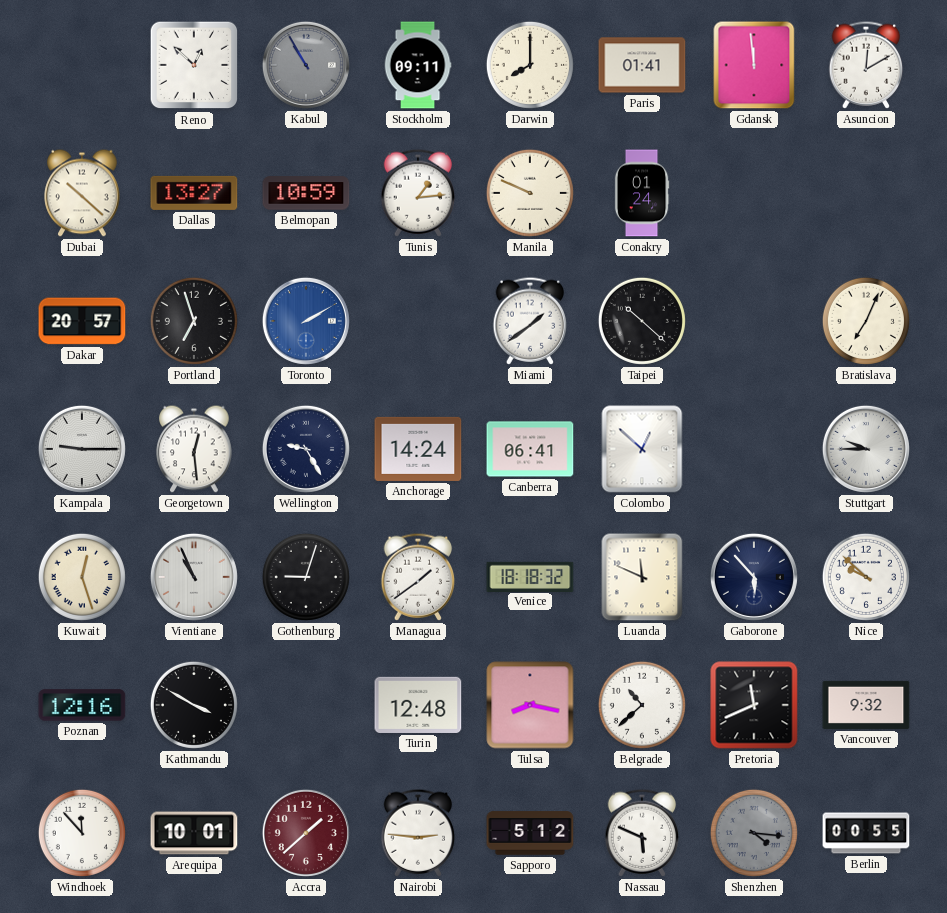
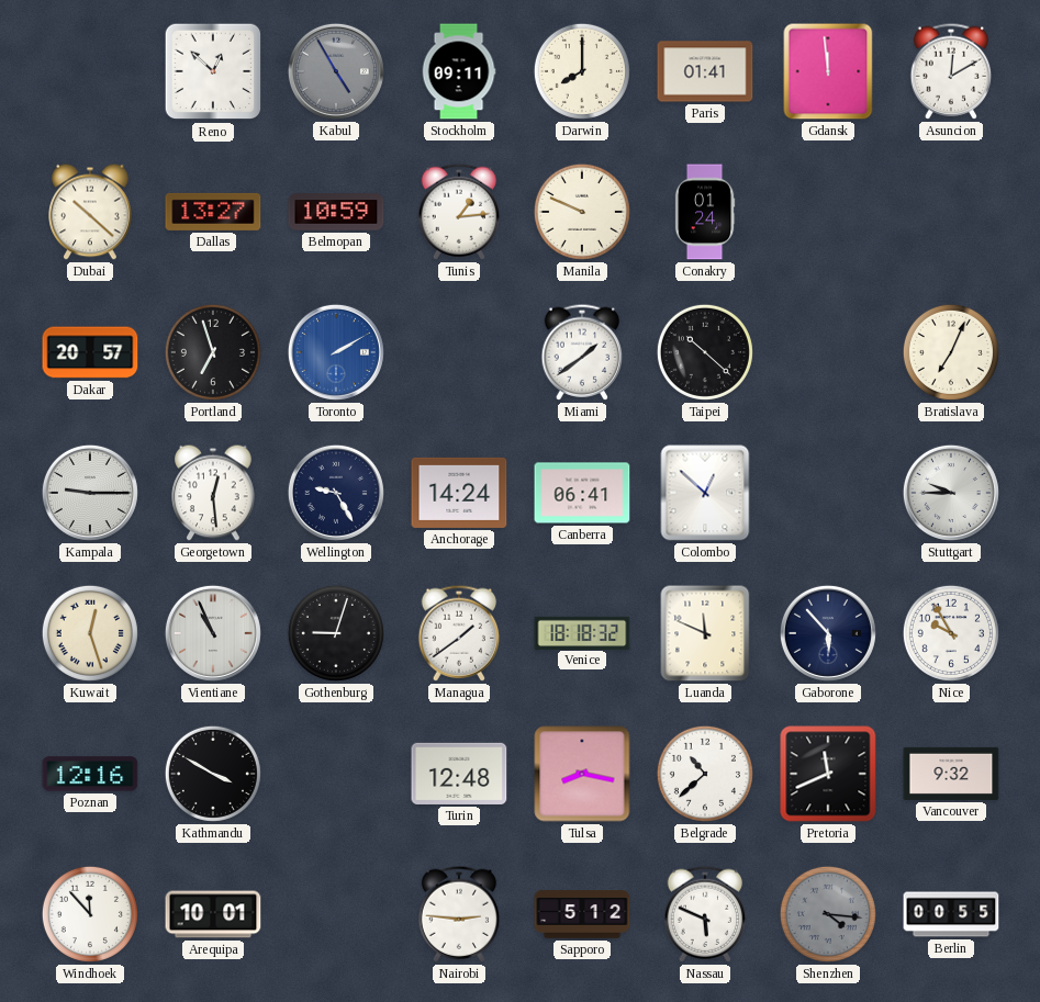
Kabul: 10:55 -> 4:55 (336, 71)
Nice: 9:52 -> 9:55 (951, 633)
Accra: 1:38 -> none (306, 833)
